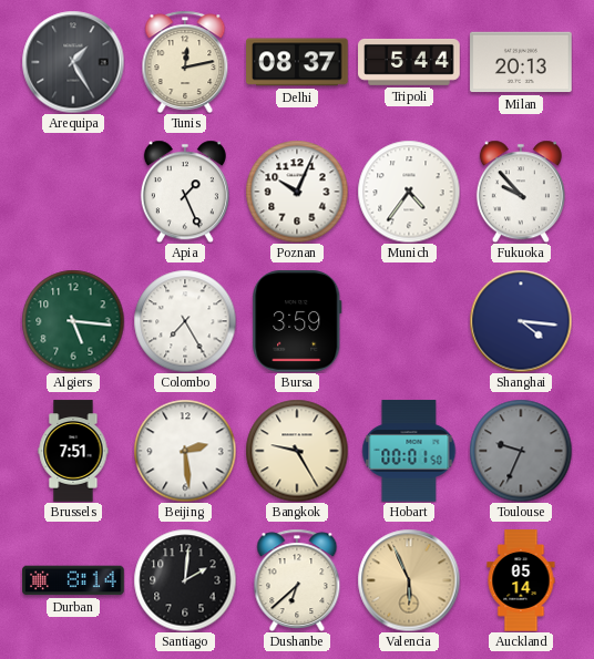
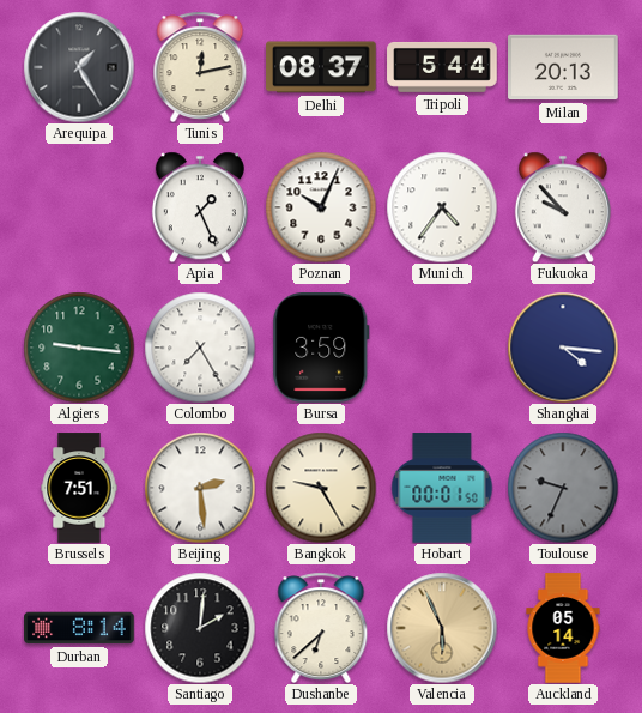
Algiers: 5:16 -> 9:16 (79, 348)
